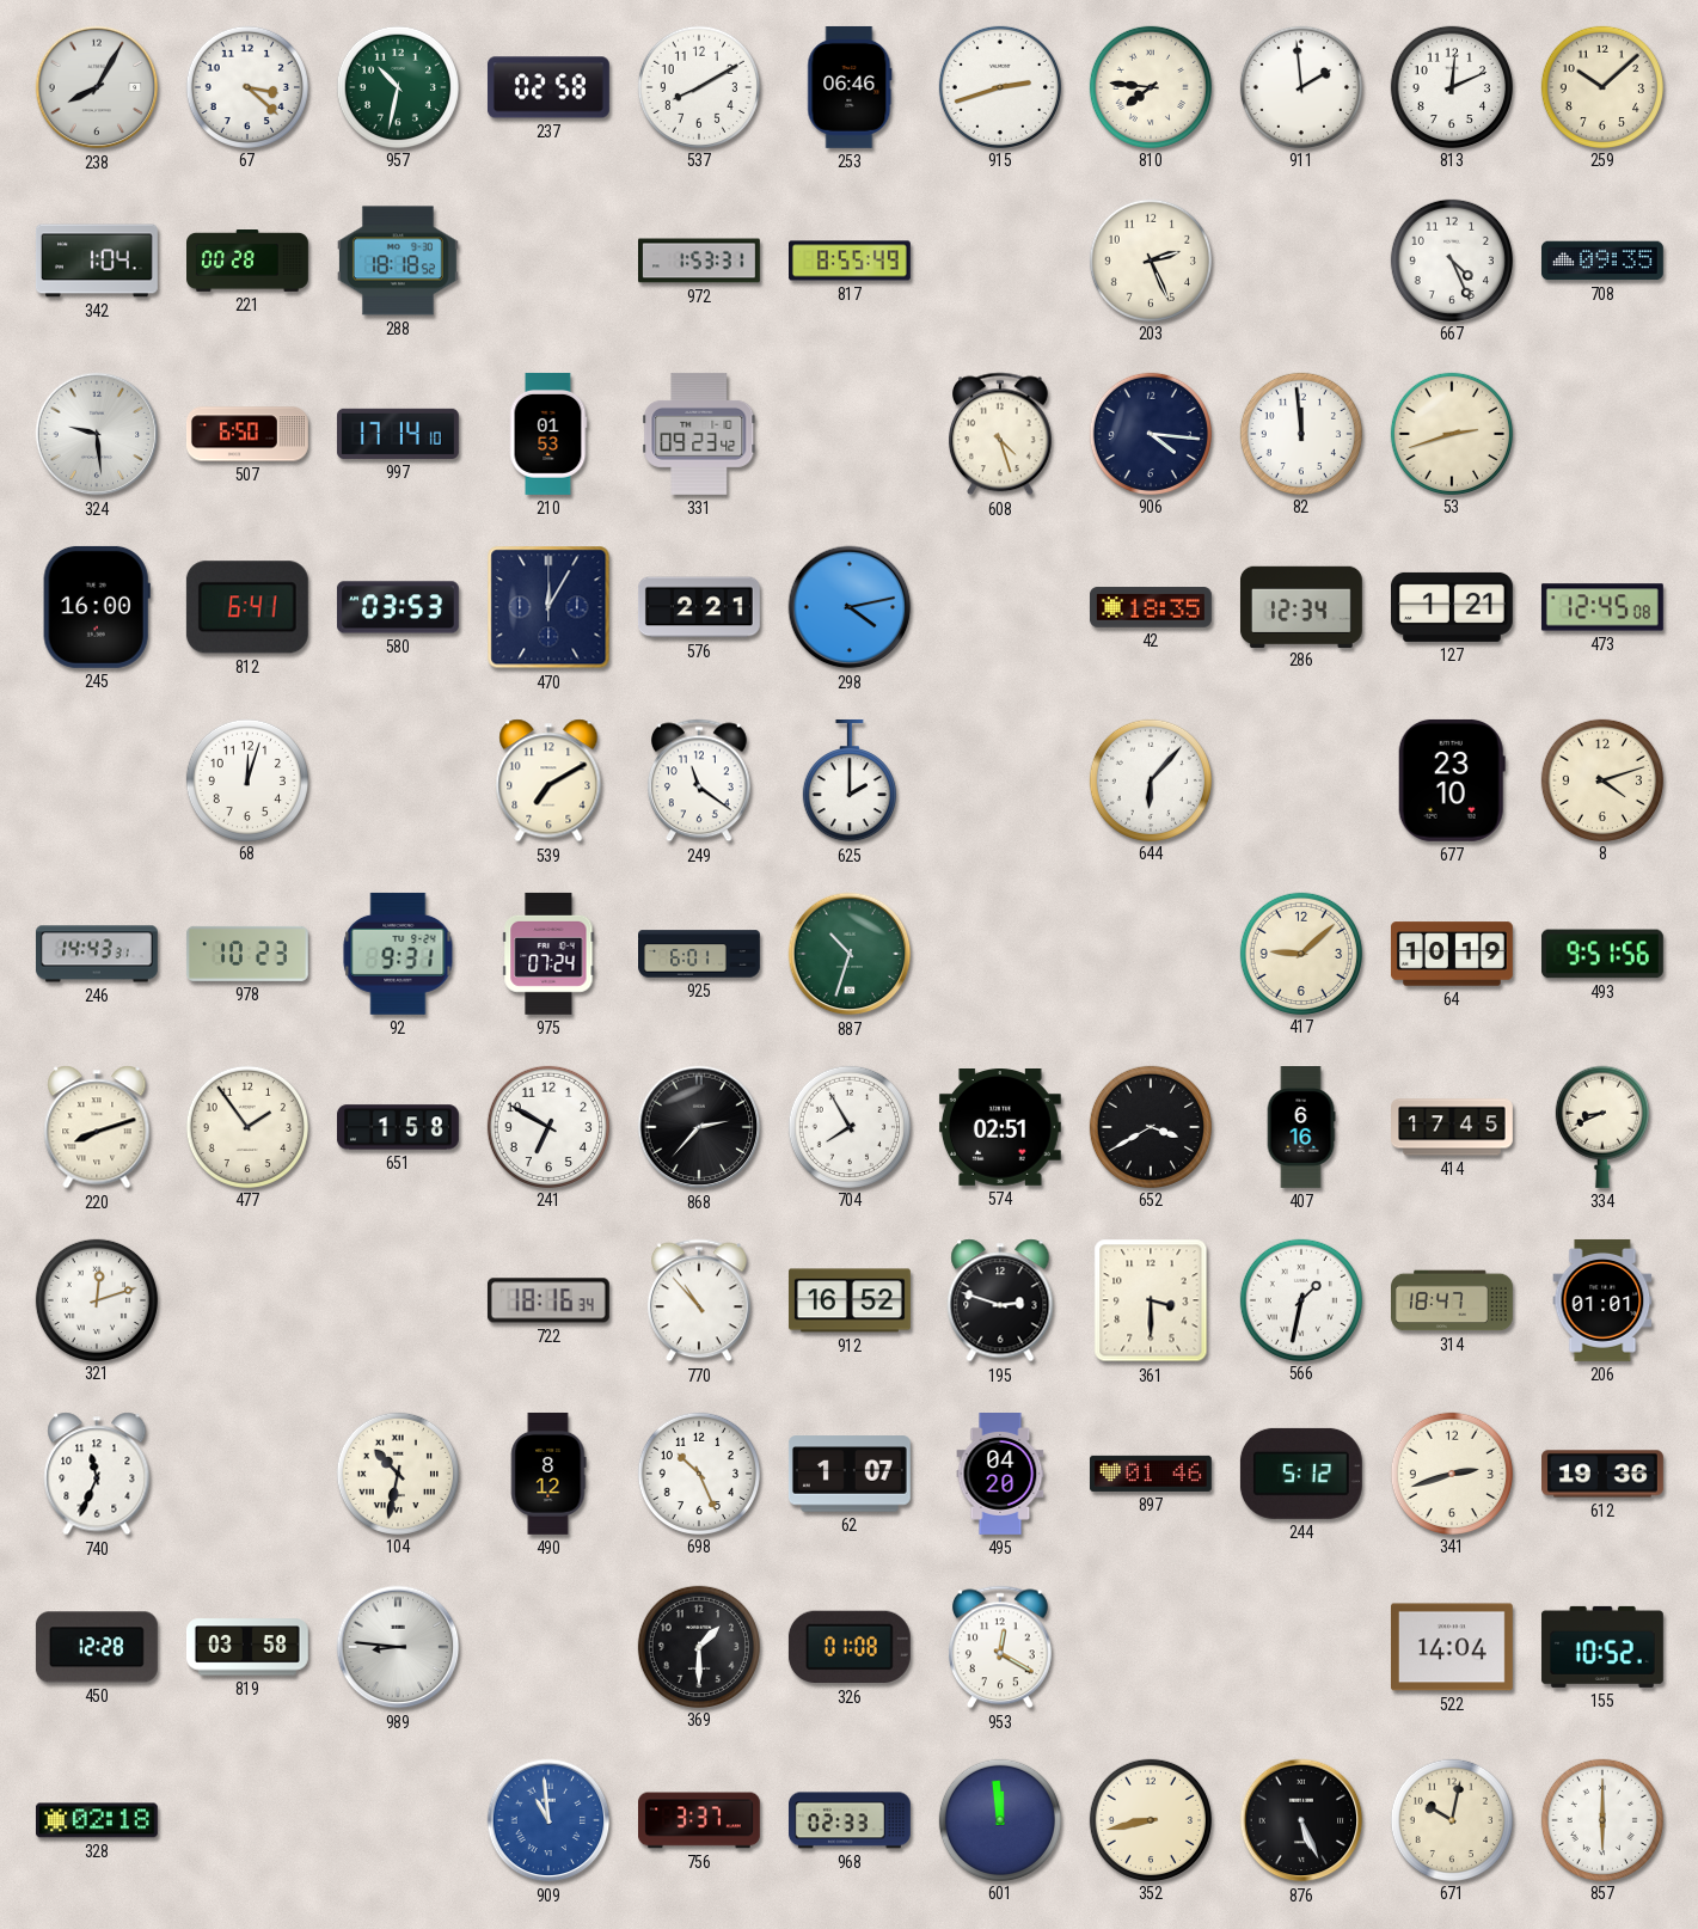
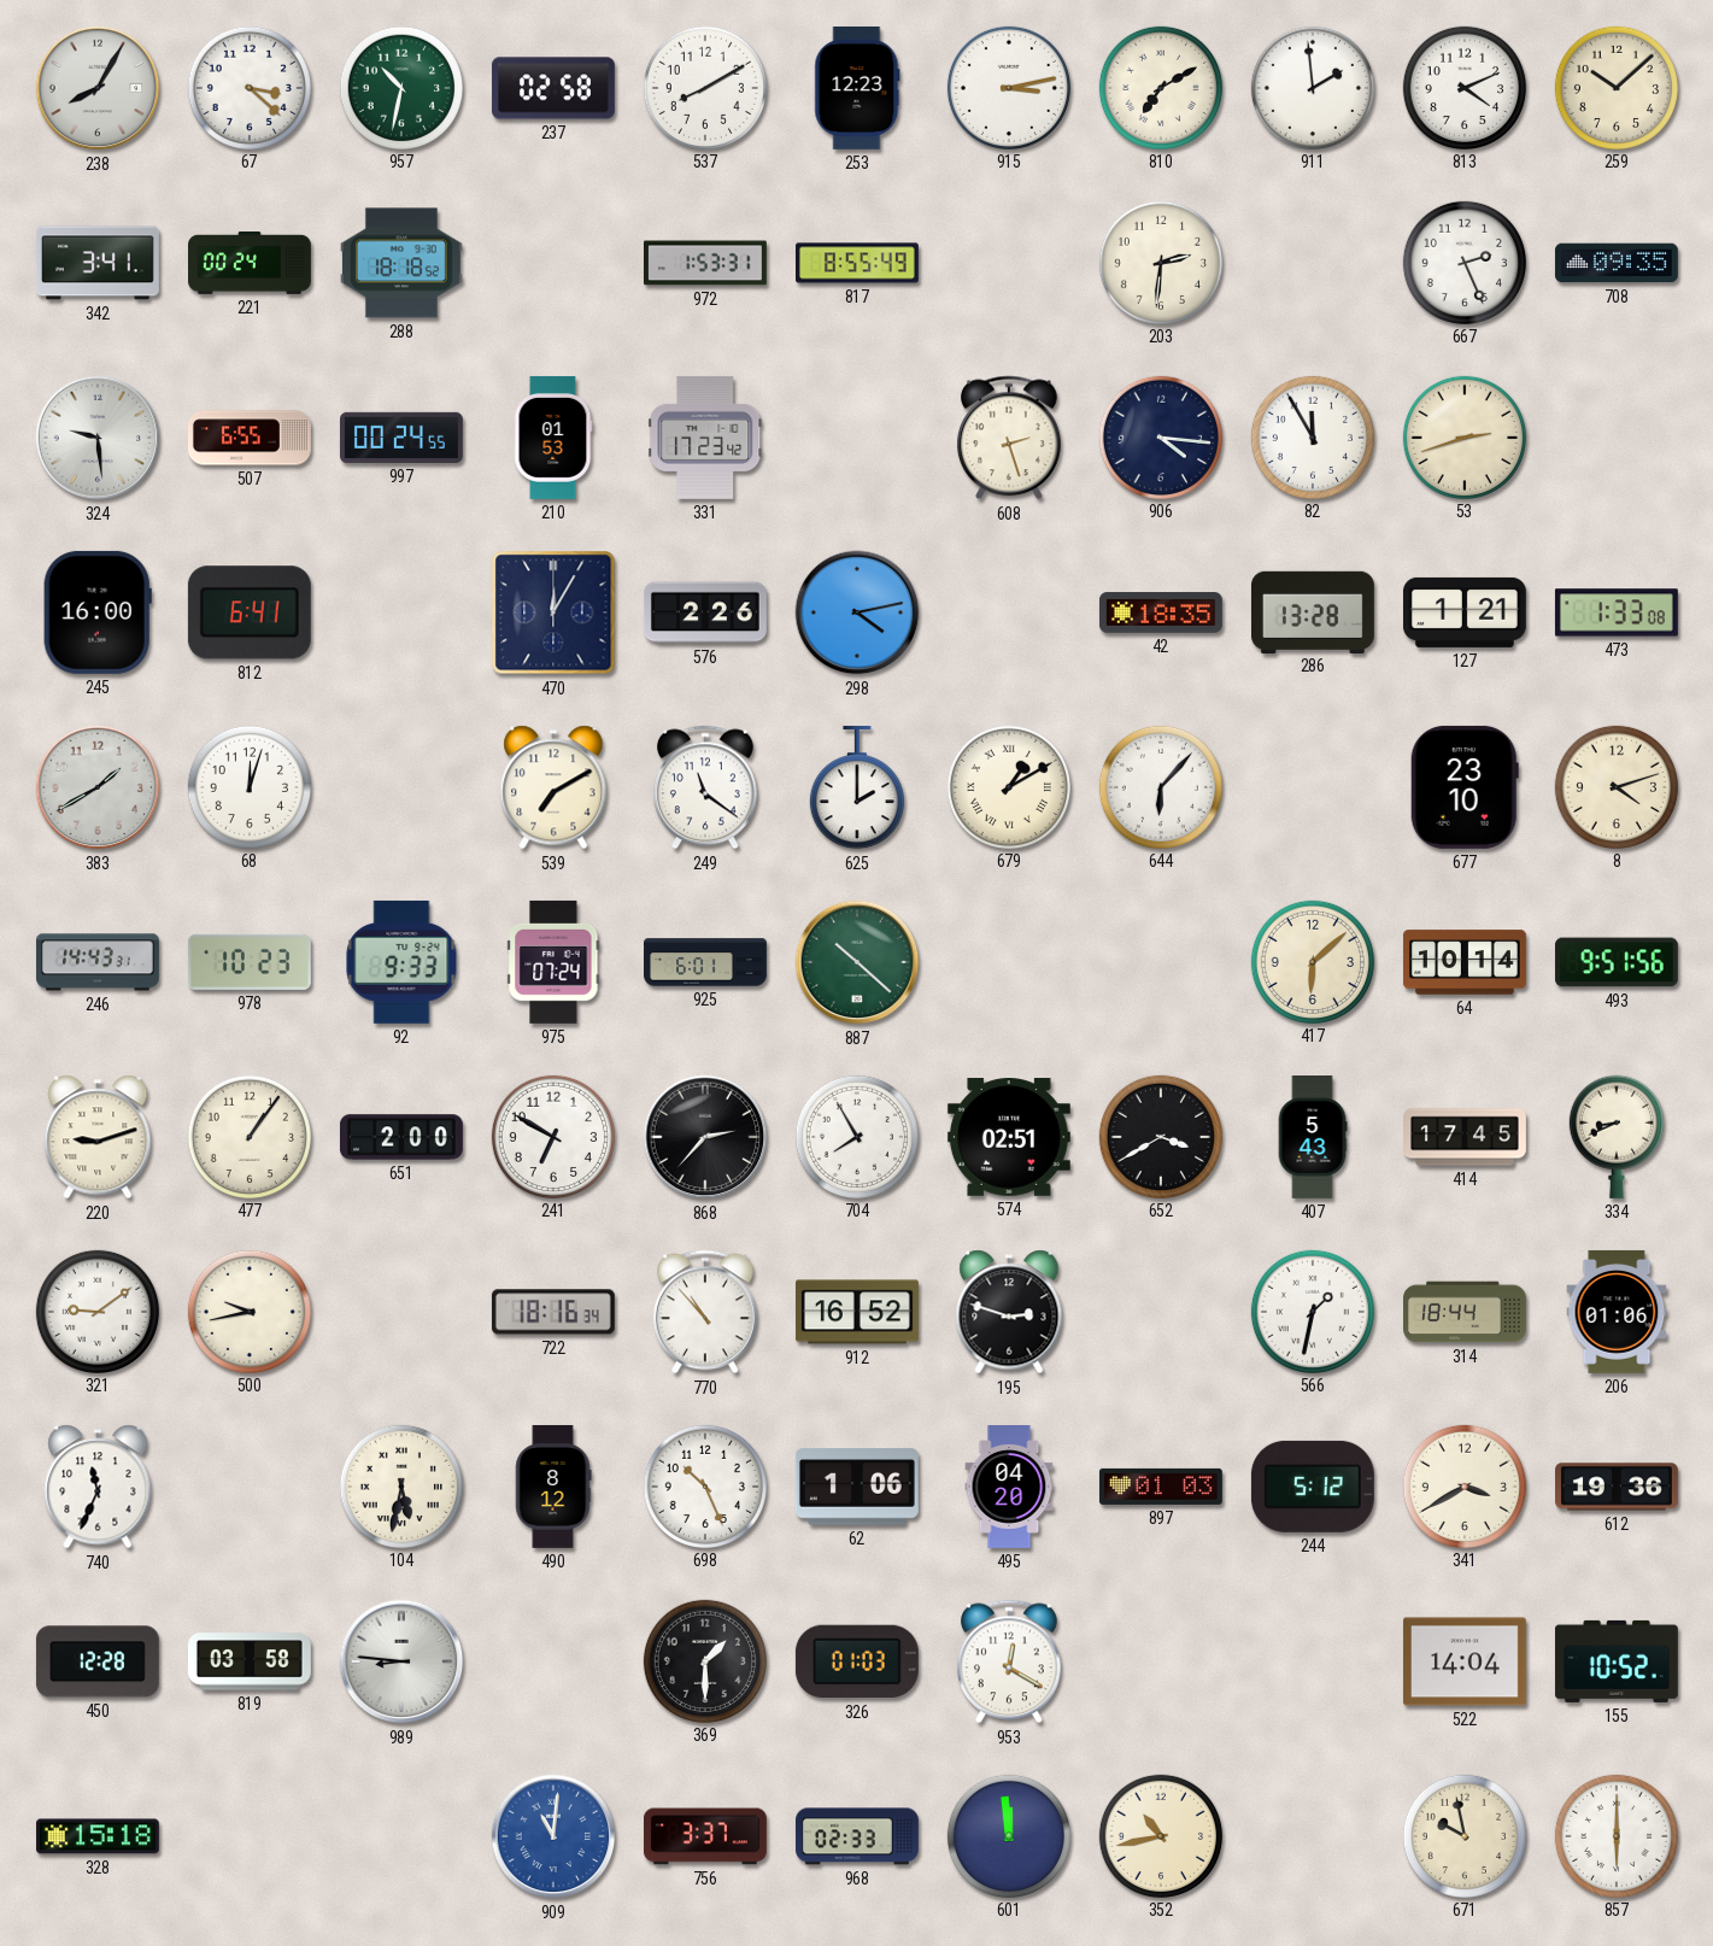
253: 06:46 -> 12:23 (857, 88)
915: 2:42 -> 3:13 (1008, 87)
810: 7:46 -> 7:10 (1160, 87)
813: 12:11 -> 4:11 (1463, 87)
342: 1:04 -> 3:41 (98, 263)
221: 00:28 -> 00:24 (251, 264)
203: 2:26 -> 2:31 (1160, 262)
667: 4:26 -> 2:26 (1463, 262)
507: 6:50 -> 6:55 (250, 438)
997: 17:14 -> 00:24 (401, 438)
331: 09:23 -> 17:23 (705, 438)
608: 4:27 -> 2:27 (1009, 438)
82: 11:59 -> 11:55 (1312, 436)
580: 03:53 -> none (398, 607)
576: 2:21 -> 2:26 (705, 612)
286: 12:34 -> 13:28 (1313, 611)
473: 12:45 -> 1:33 (1617, 612)
383: none -> 1:40 (98, 787)
679: none -> 1:10 (1008, 786)
92: 9:31 -> 9:33 (401, 962)
887: 10:33 -> 10:22 (857, 962)
417: 9:08 -> 6:08 (1312, 961)
64: 10:19 -> 10:14 (1465, 962)
220: 8:12 -> 9:12 (98, 1137)
477: 1:54 -> 1:06 (248, 1136)
651: 1:58 -> 2:00 (401, 1137)
407: 6:16 -> 5:43 (1313, 1138)
321: 12:12 -> 9:09 (96, 1311)
500: none -> 9:43 (248, 1311)
361: 3:30 -> none (1151, 1300)
314: 18:47 -> 18:44 (1466, 1312)
206: 01:01 -> 01:06 (1617, 1312)
104: 10:32 -> 5:32 (400, 1485)
62: 1:07 -> 1:06 (857, 1487)
897: 01:46 -> 01:03 (1161, 1487)
341: 2:42 -> 3:40 (1463, 1485)
326: 01:08 -> 01:03 (857, 1661)
328: 02:18 -> 15:18 (98, 1836)
909: 10:59 -> 11:01 (553, 1836)
352: 8:43 -> 10:43 (1160, 1835)
876: 5:26 -> none (1301, 1820)
671: 10:02 -> 9:58 (1463, 1835)
